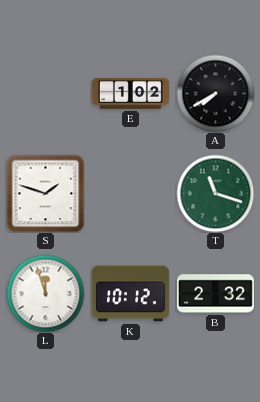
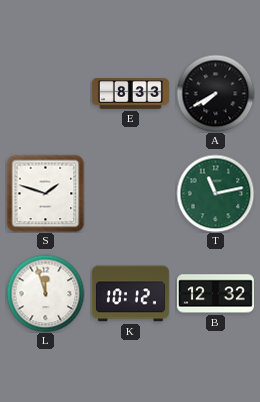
E: 1:02 -> 8:33 (130, 94)
T: 11:18 -> 11:13 (215, 193)
B: 2:32 -> 12:32 (215, 294)
